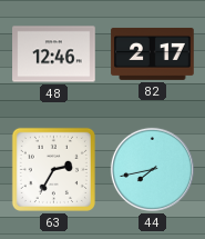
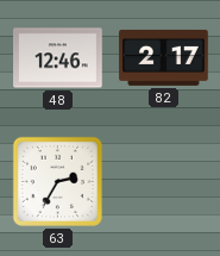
44: 7:43 -> none (152, 169)
